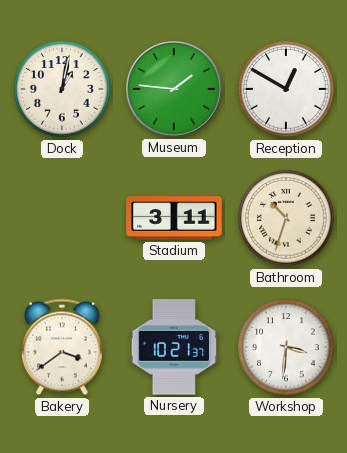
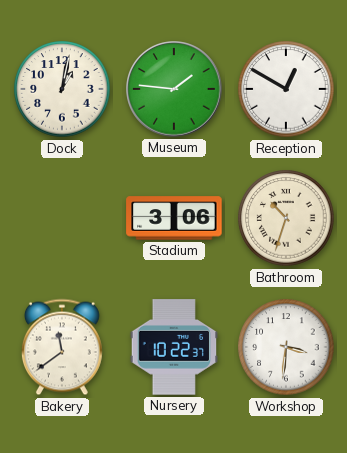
Stadium: 3:11 -> 3:06 (174, 218)
Bakery: 3:39 -> 11:39 (62, 347)
Nursery: 10:21 -> 10:22 (174, 347)
